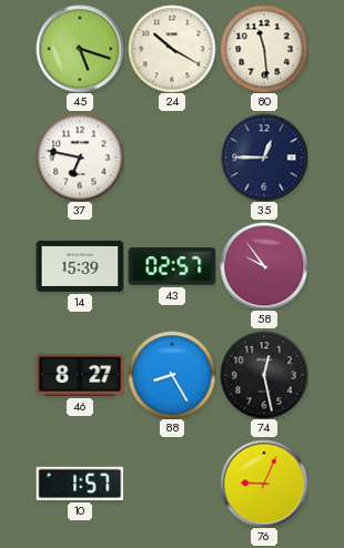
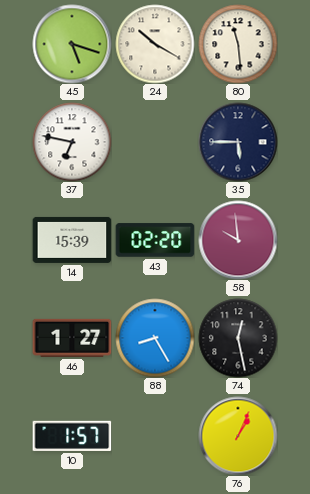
35: 12:45 -> 5:45 (238, 142)
43: 02:57 -> 02:20 (155, 240)
58: 9:54 -> 9:59 (238, 240)
46: 8:27 -> 1:27 (72, 338)
76: 9:04 -> 1:04 (238, 436)
